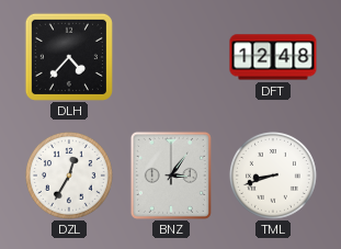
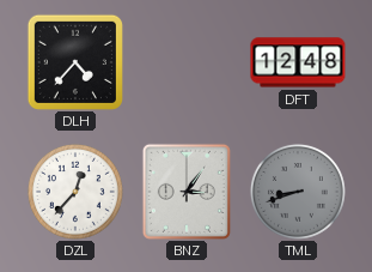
DZL: 12:35 -> 12:37 (75, 192)
TML dial: white -> grey (298, 192)
